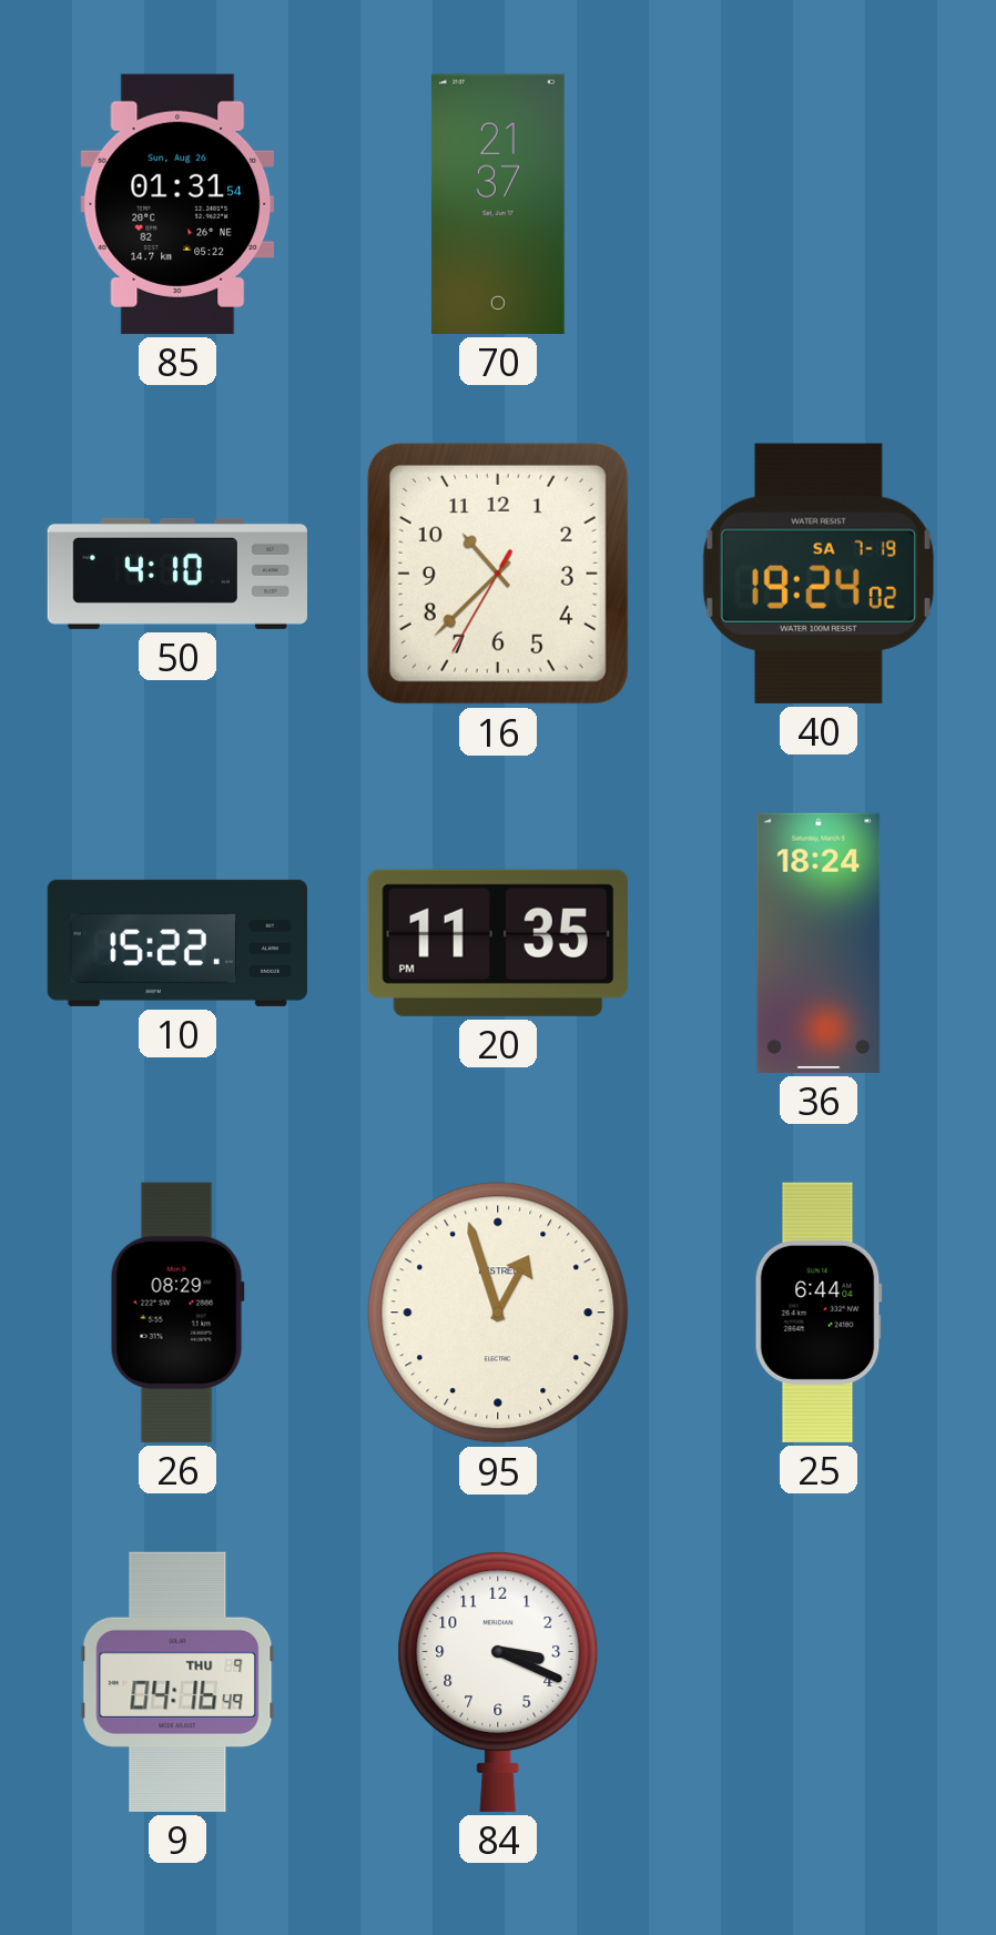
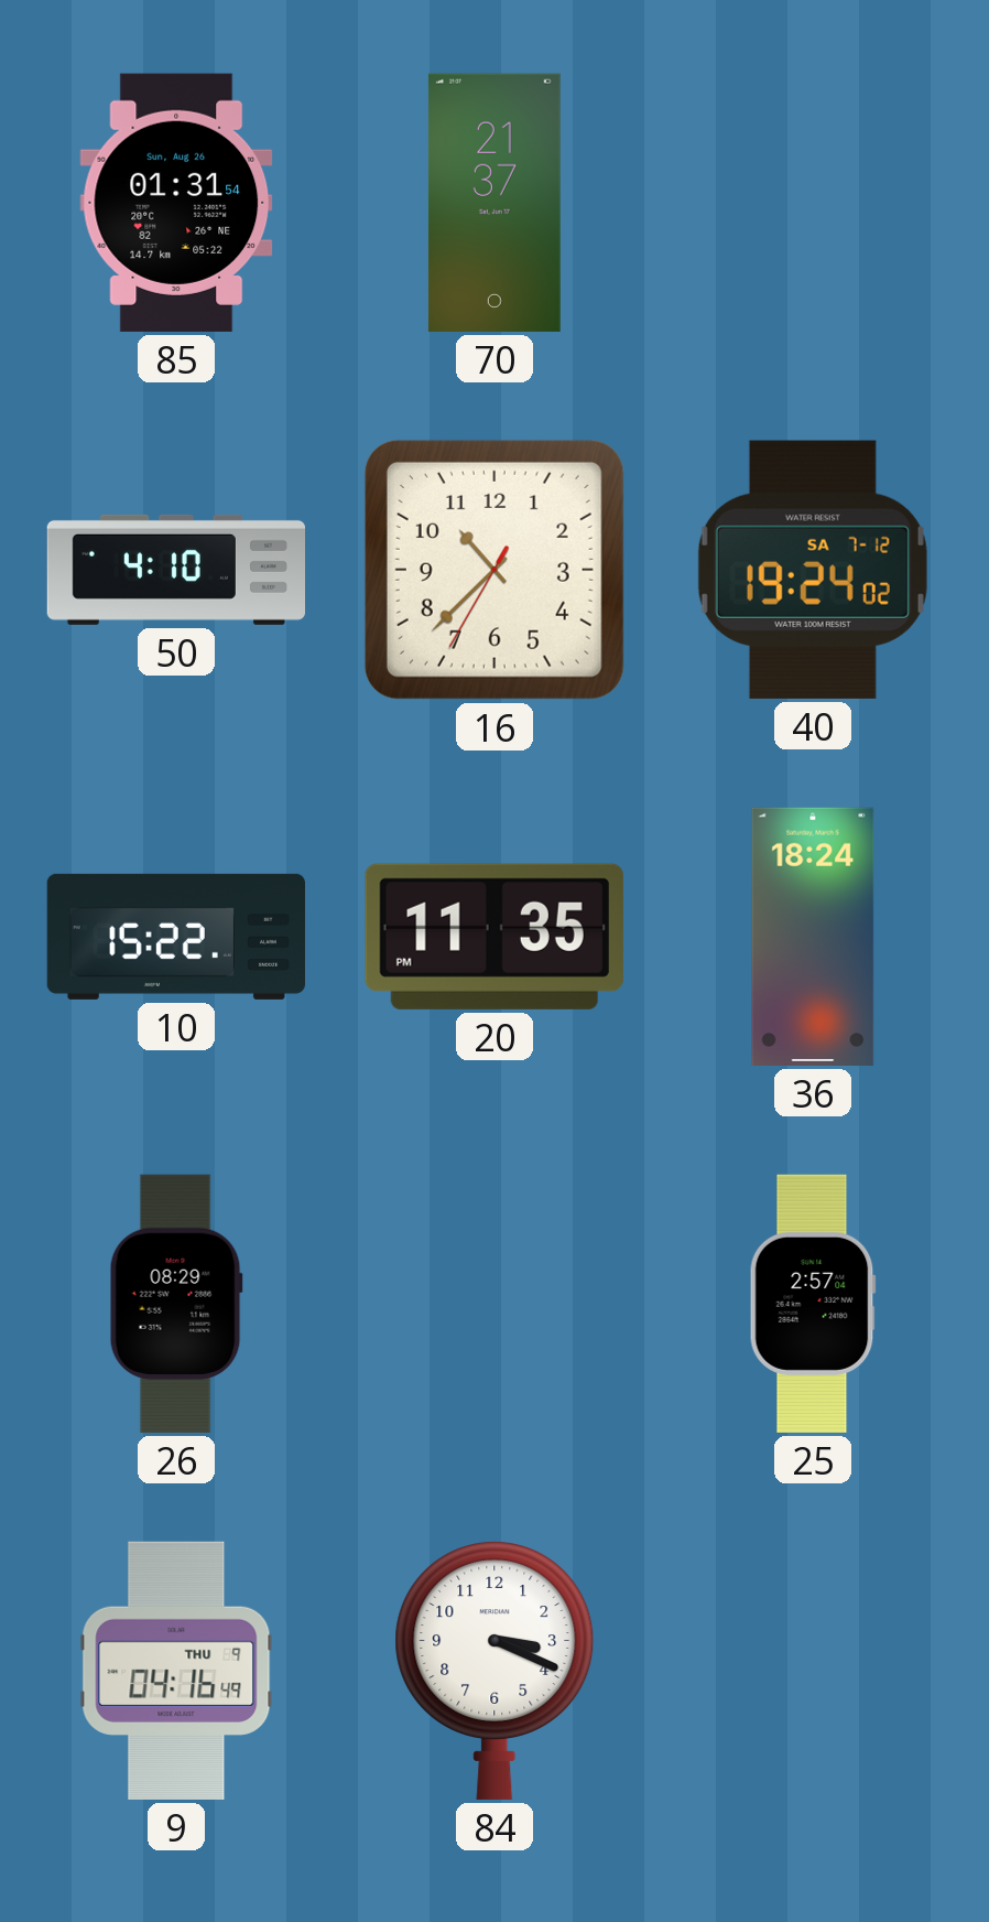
40 date: SA 7-19 -> SA 7-12 (813, 570)
95: 12:57 -> none (498, 1313)
25: 6:44 -> 2:57 (813, 1304)
